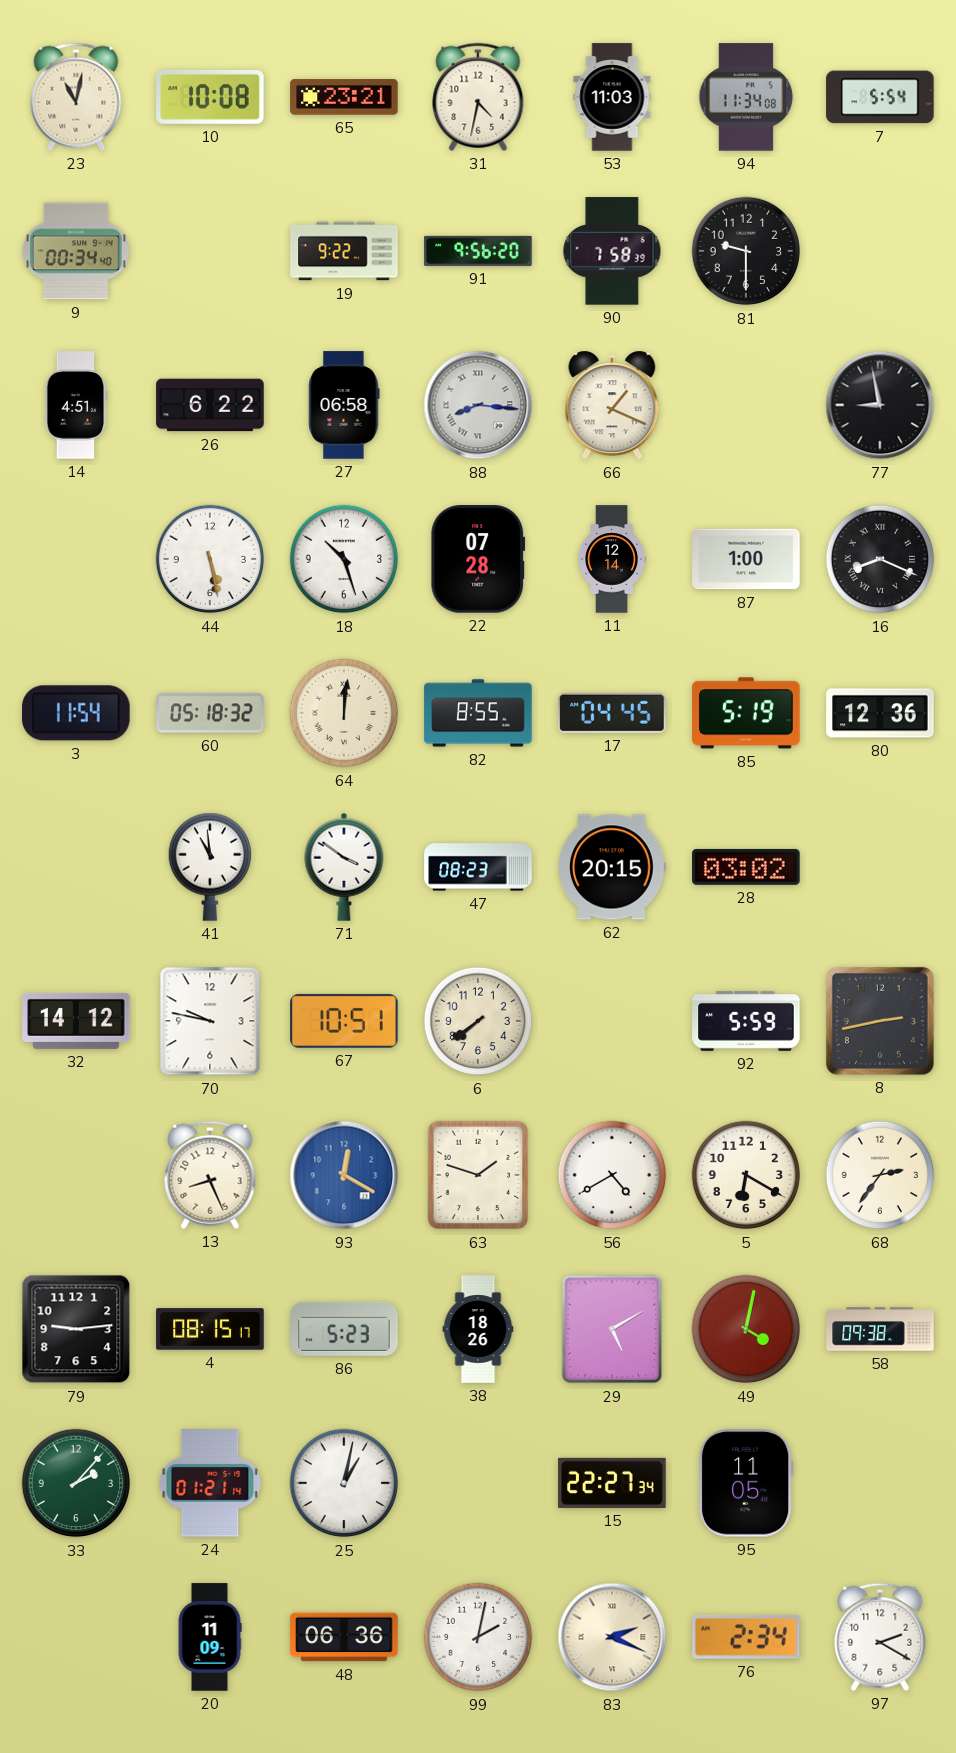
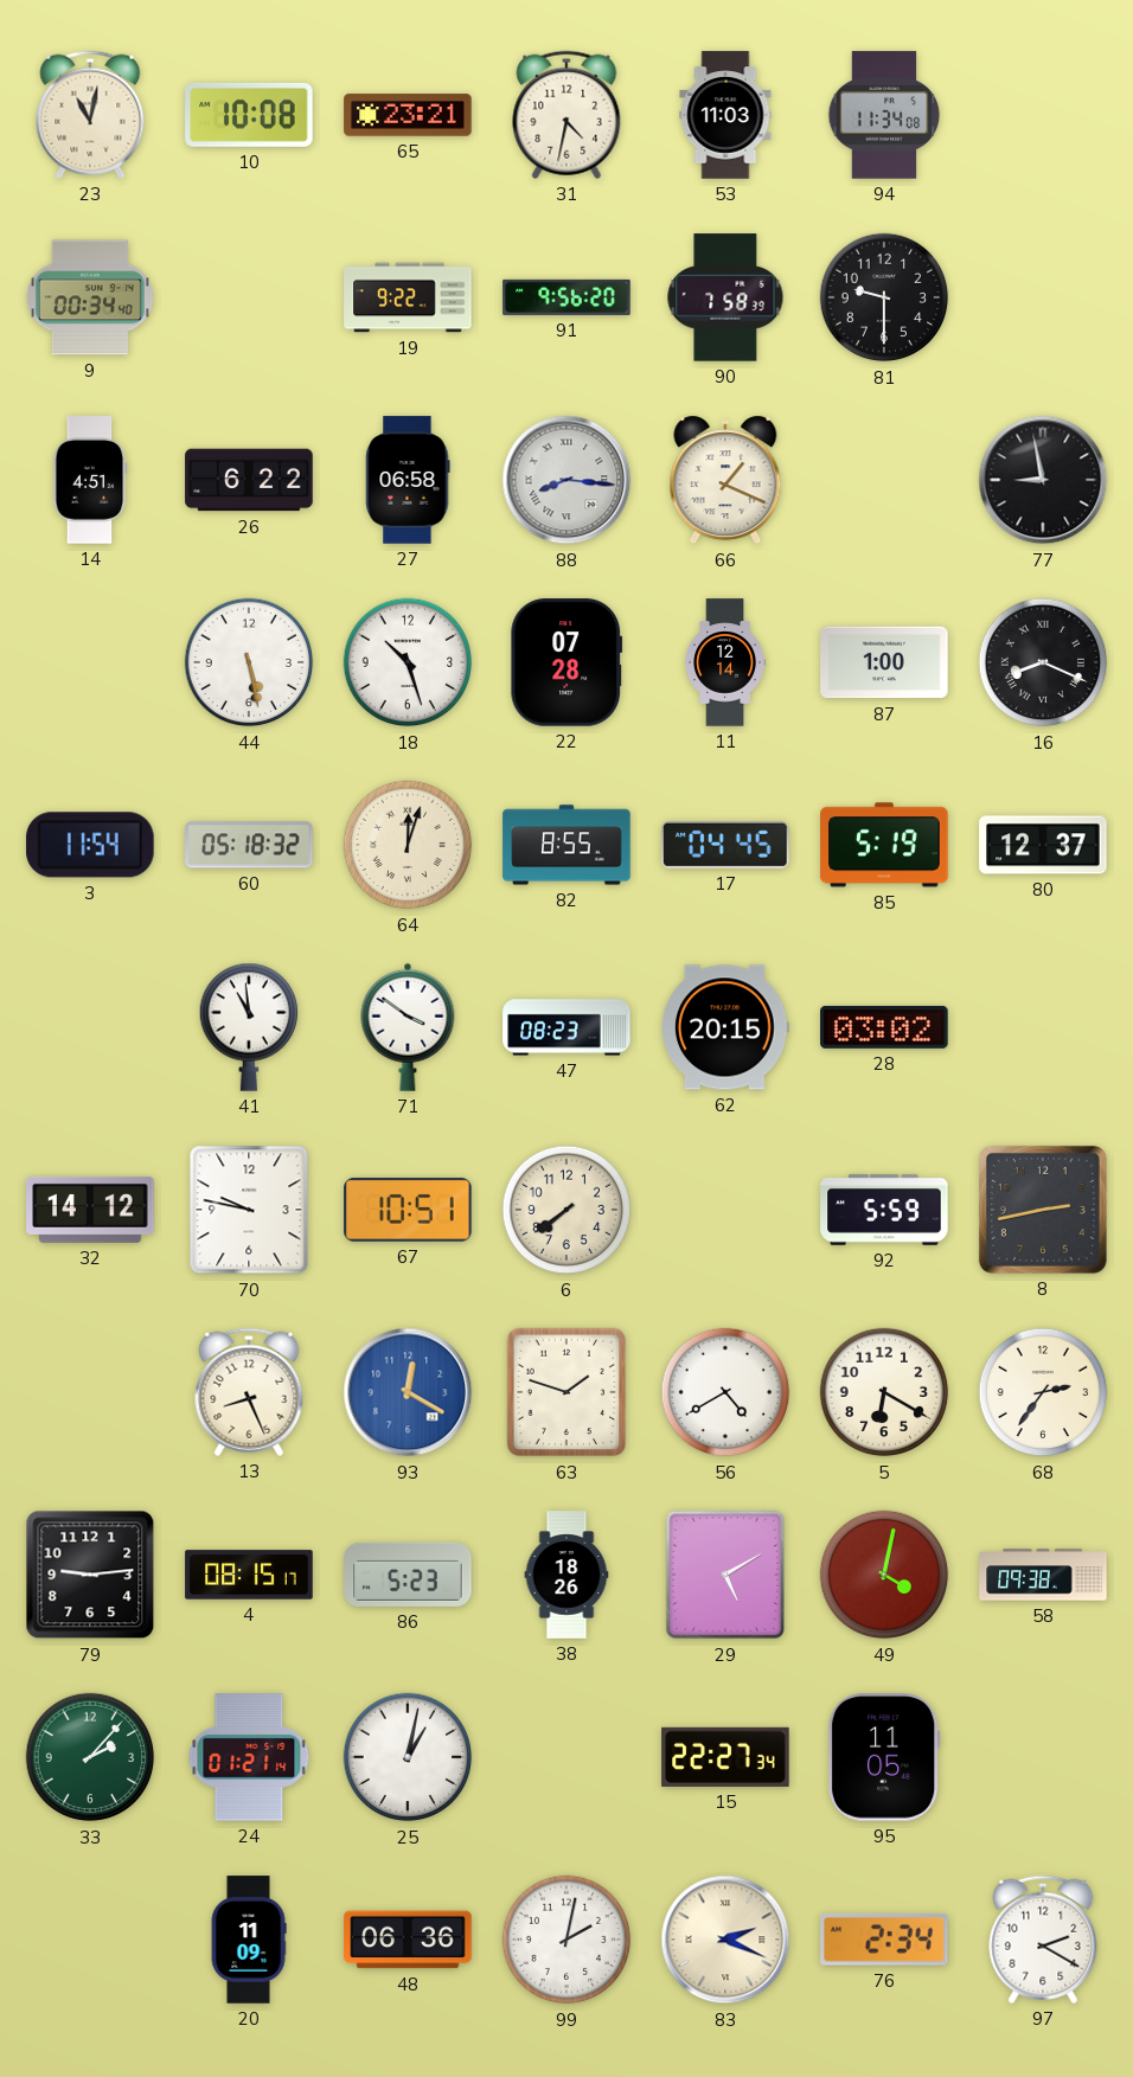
7: 5:54 -> none (880, 97)
64: 12:01 -> 12:03 (408, 845)
80: 12:36 -> 12:37 (1043, 845)
